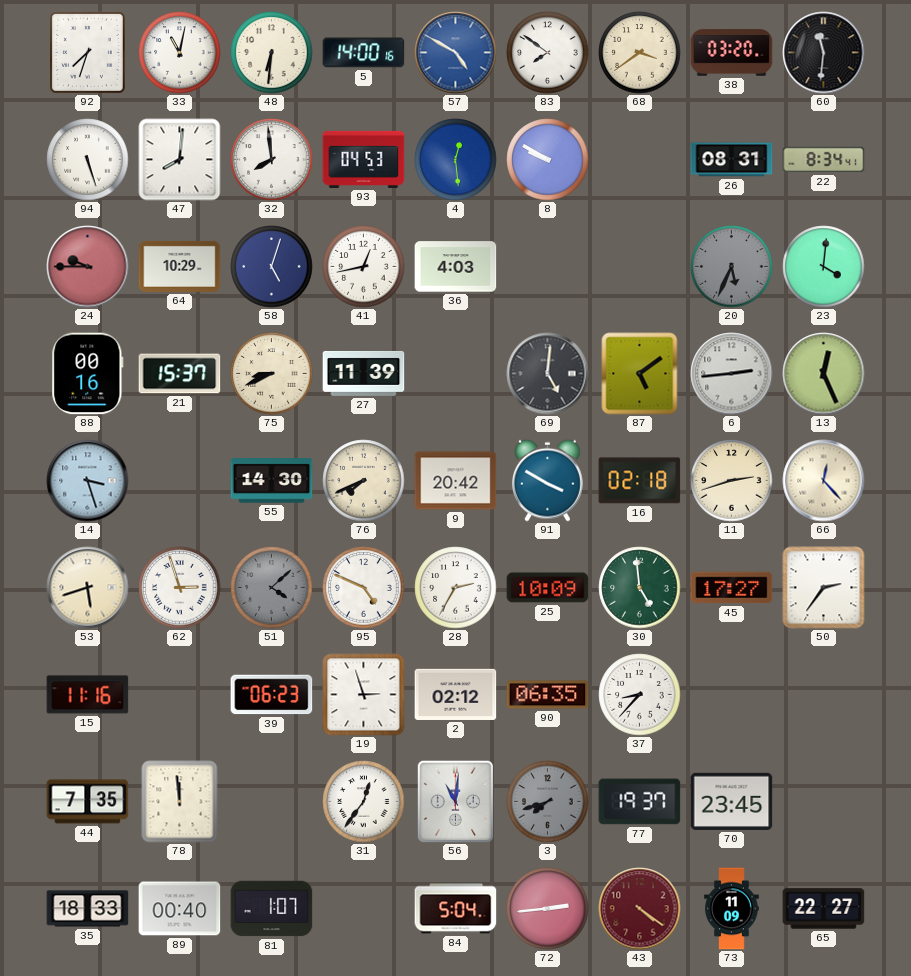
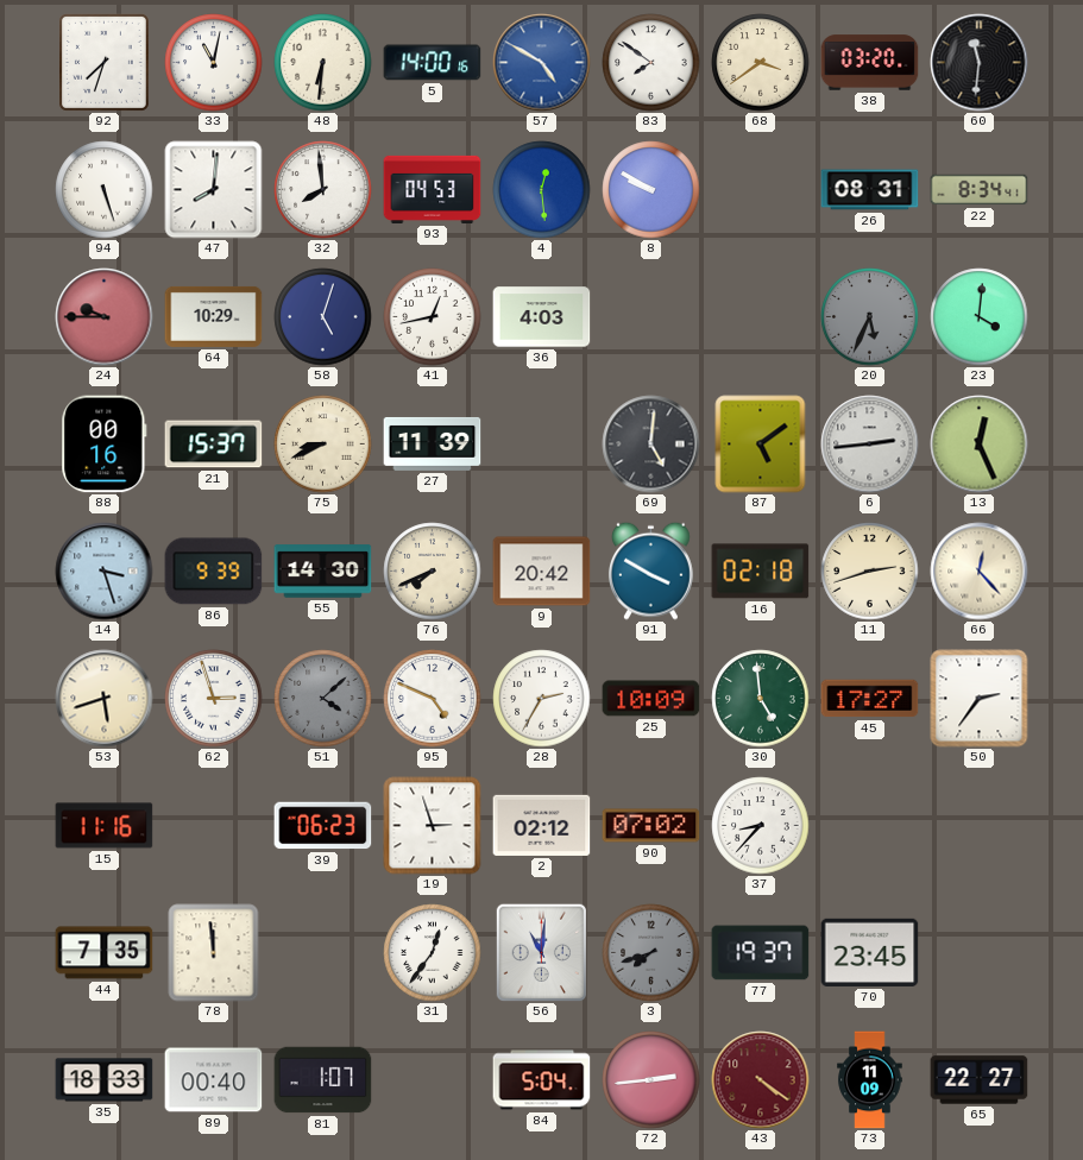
86: none -> 9:39 (214, 572)
90: 06:35 -> 07:02 (651, 826)
